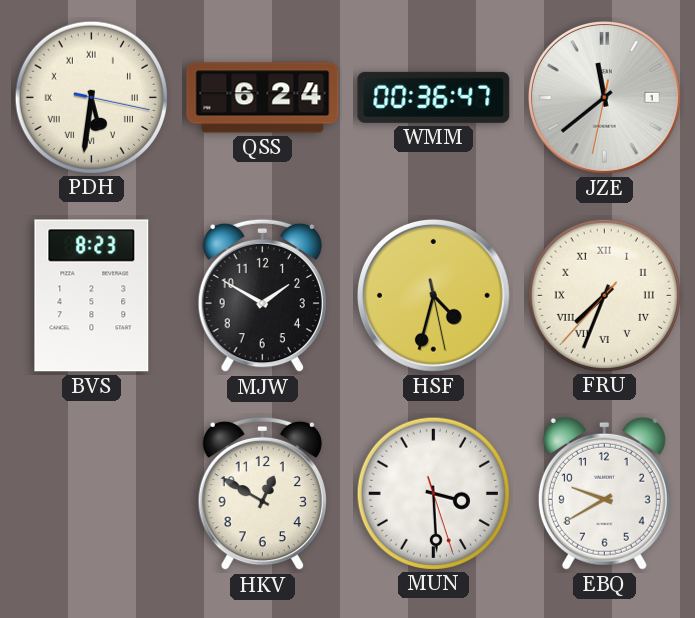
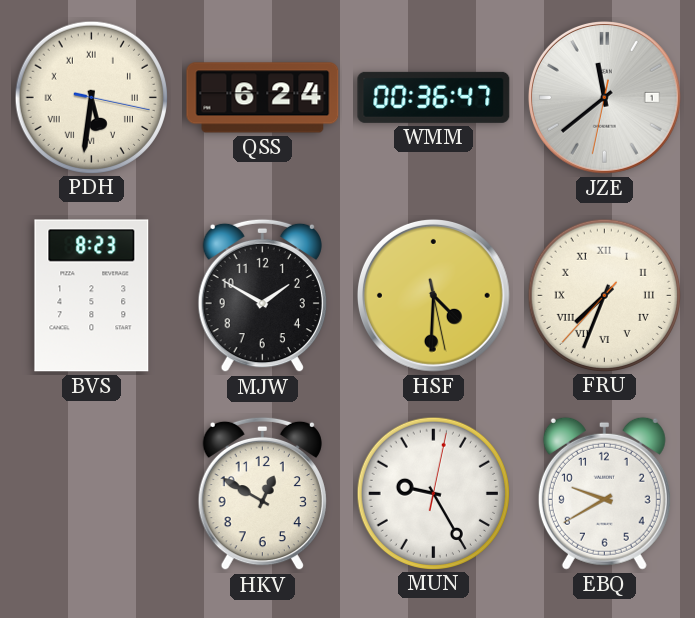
HSF: 4:32 -> 4:30 (433, 295)
MUN: 3:29 -> 9:25 (433, 493)
